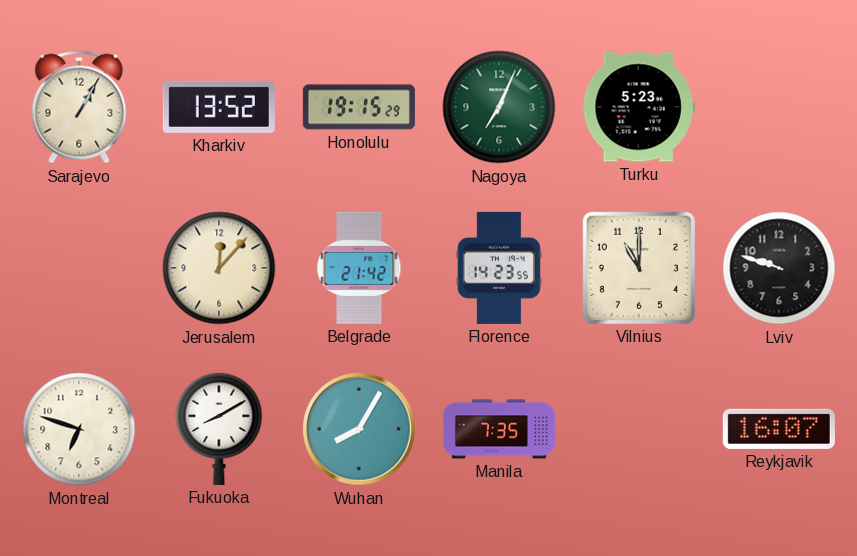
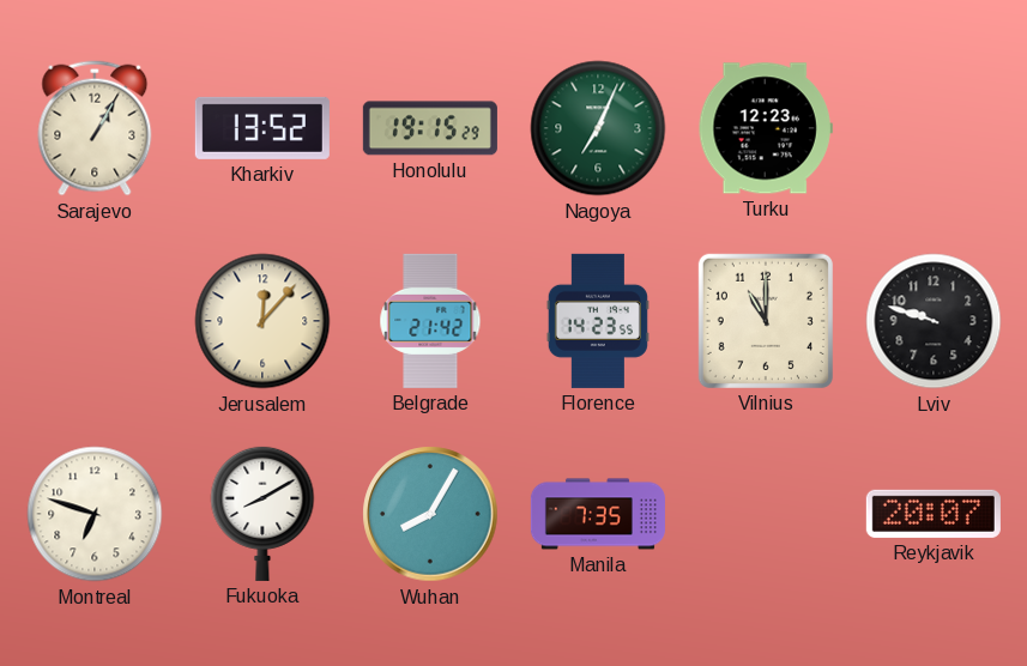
Turku: 5:23 -> 12:23 (766, 128)
Reykjavik: 16:07 -> 20:07 (934, 514)
